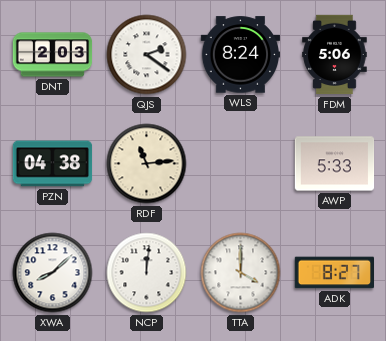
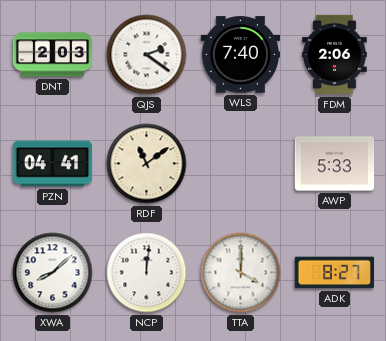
WLS: 8:24 -> 7:40 (241, 55)
FDM: 5:06 -> 2:06 (335, 55)
PZN: 04:38 -> 04:41 (53, 164)
RDF: 11:14 -> 11:09 (147, 164)
